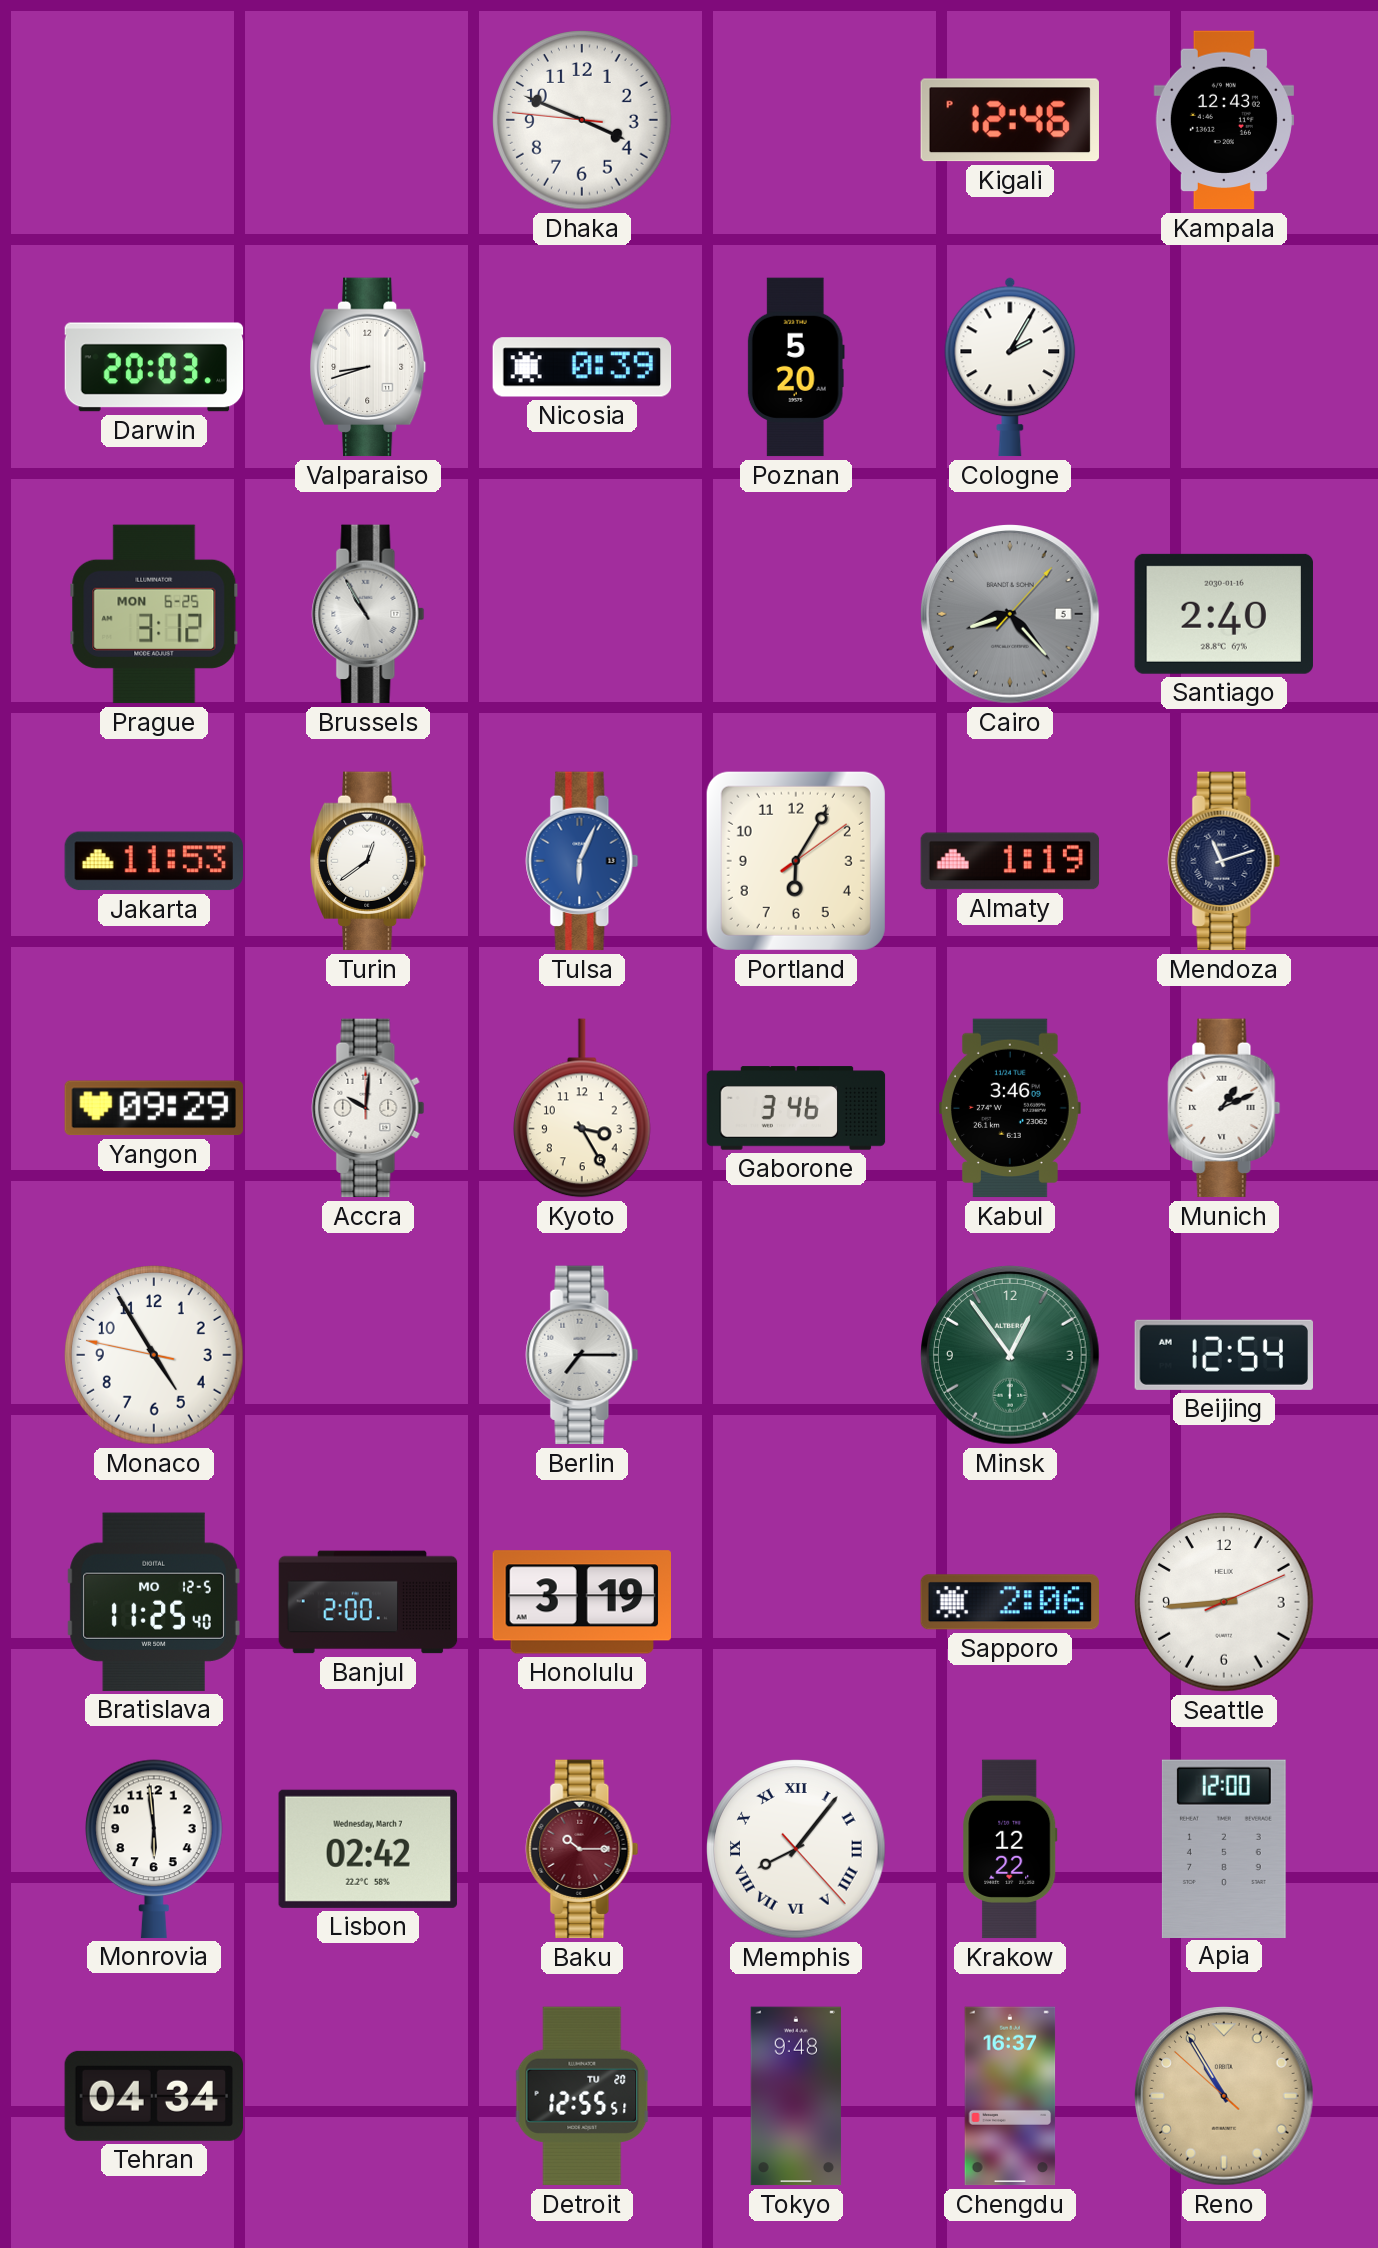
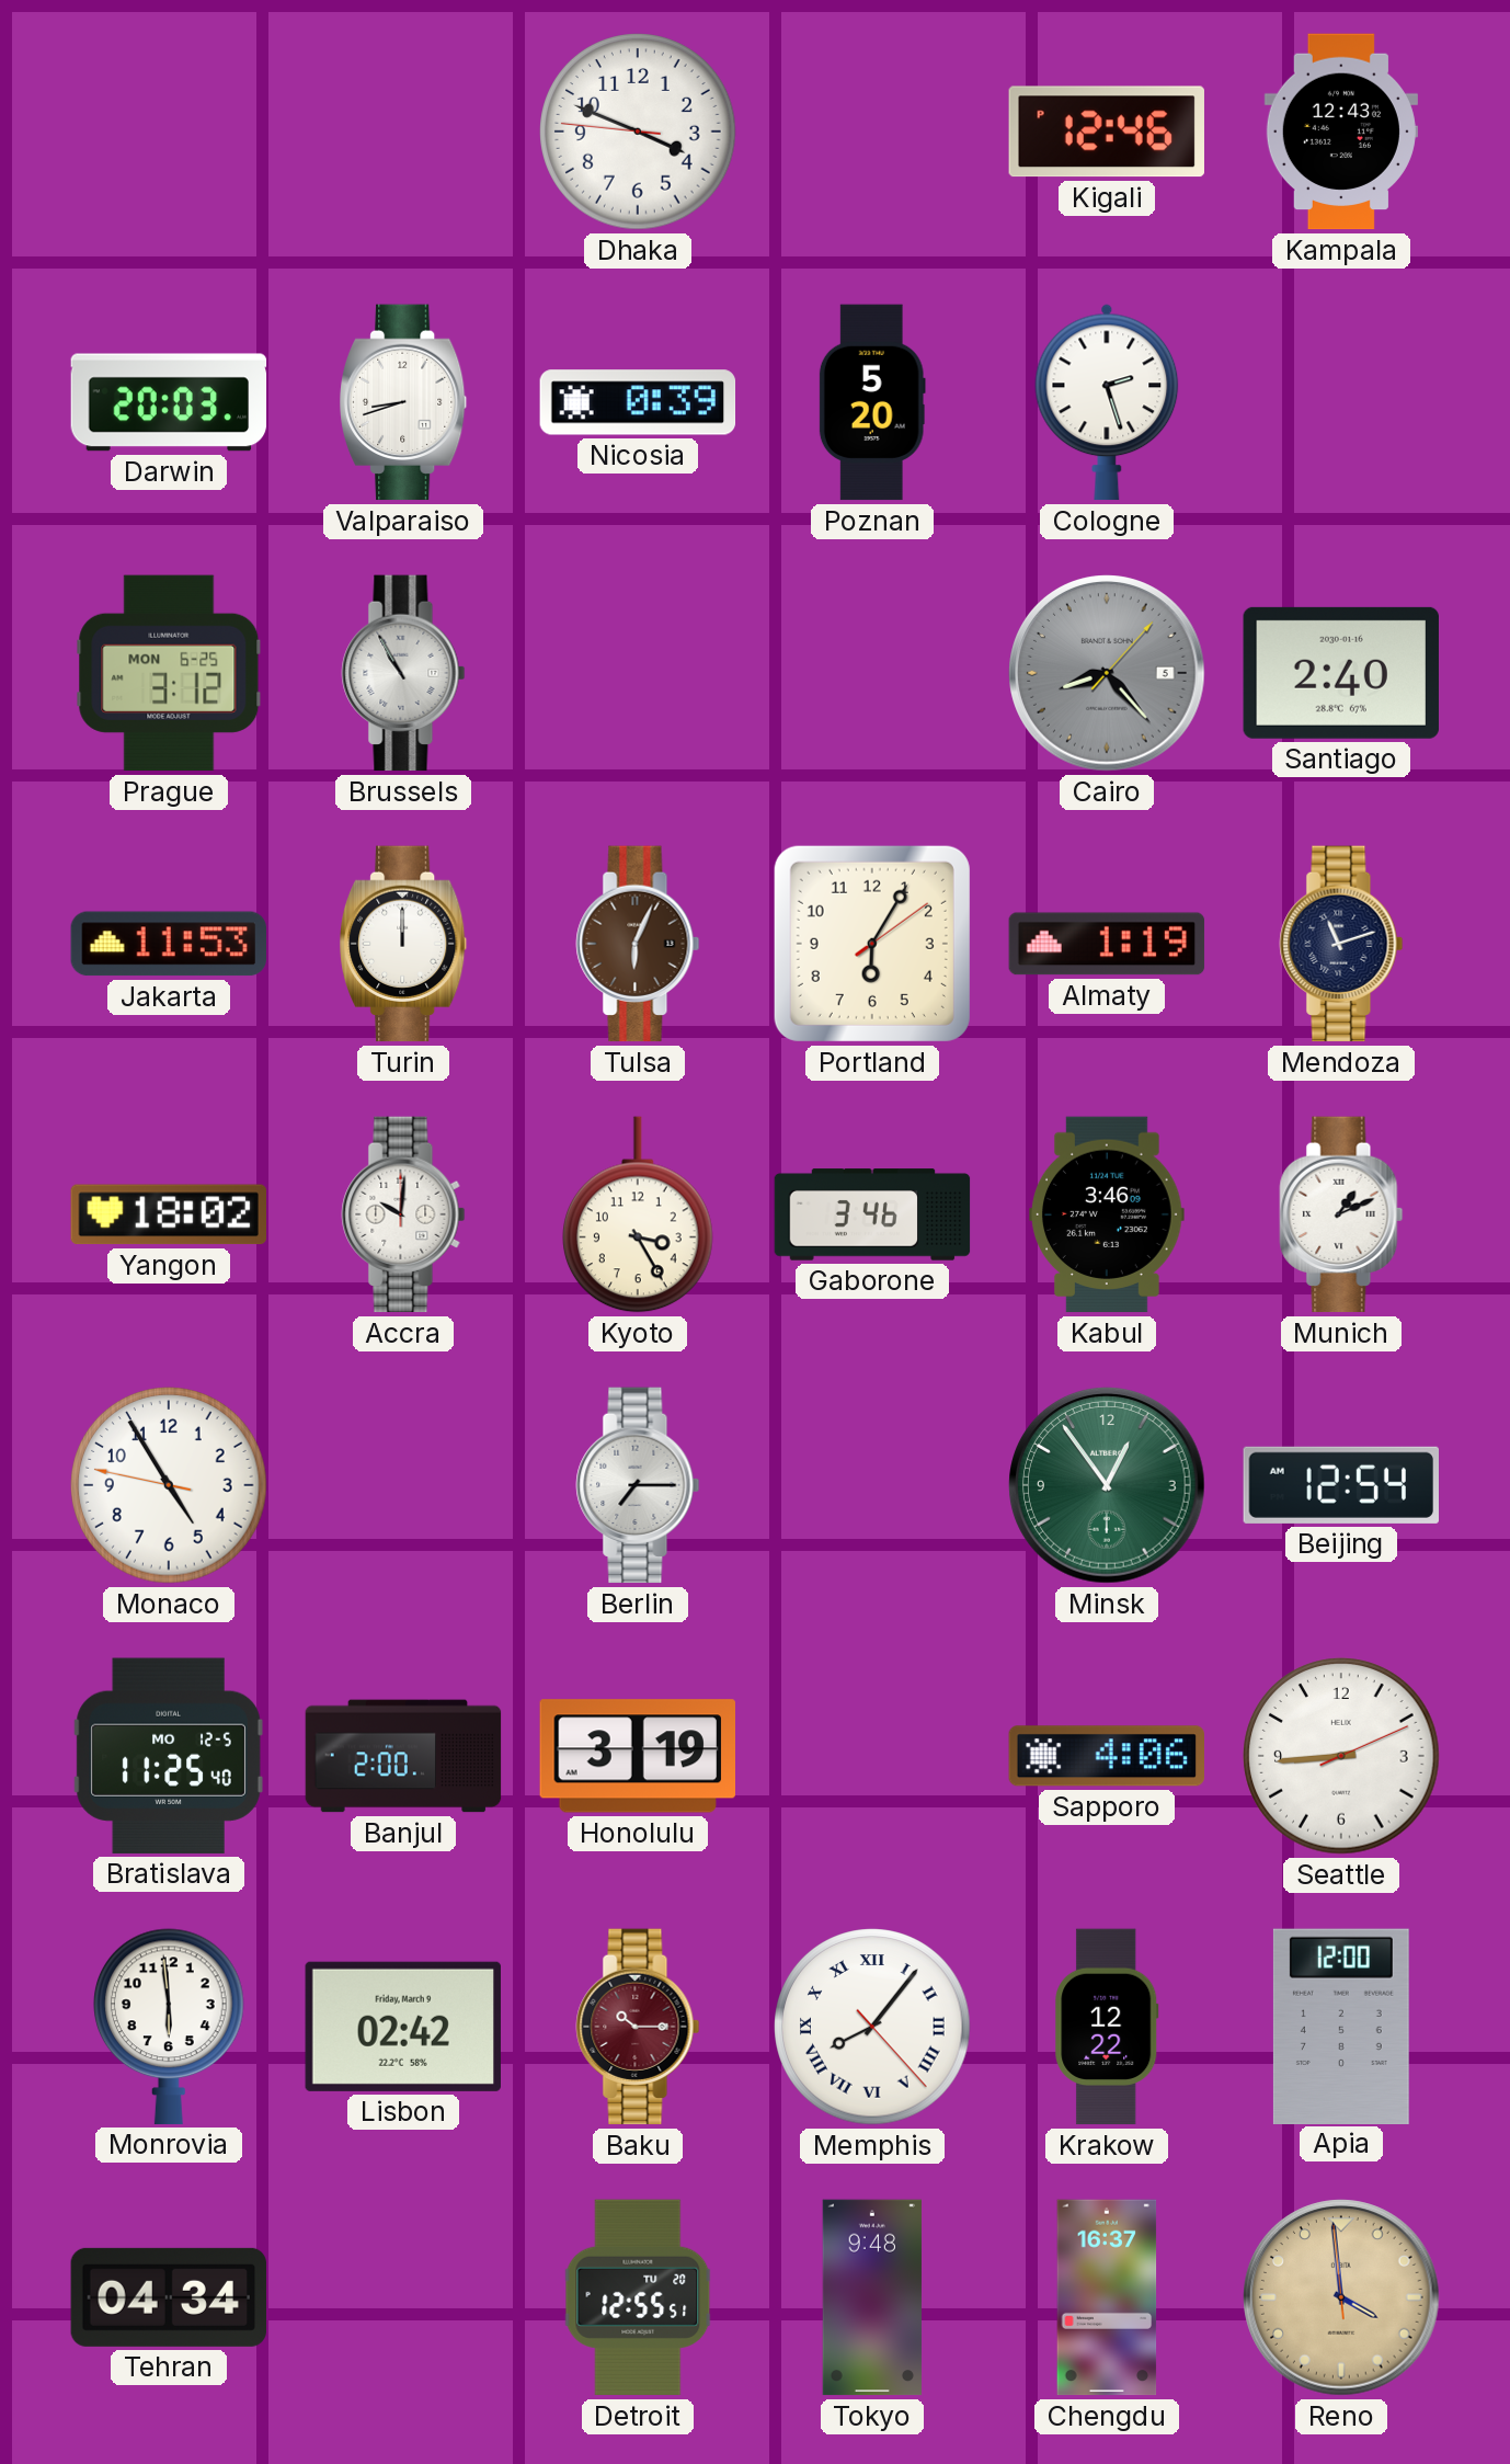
Cologne: 2:05 -> 2:27 (1107, 402)
Turin: 12:39 -> 12:00 (404, 944)
Tulsa dial: blue -> brown (638, 944)
Yangon: 09:29 -> 18:02 (168, 1214)
Sapporo: 2:06 -> 4:06 (1106, 1756)
Lisbon date: Wednesday, March 7 -> Friday, March 9 (403, 2027)
Reno: 10:54 -> 3:58 (1341, 2297)
